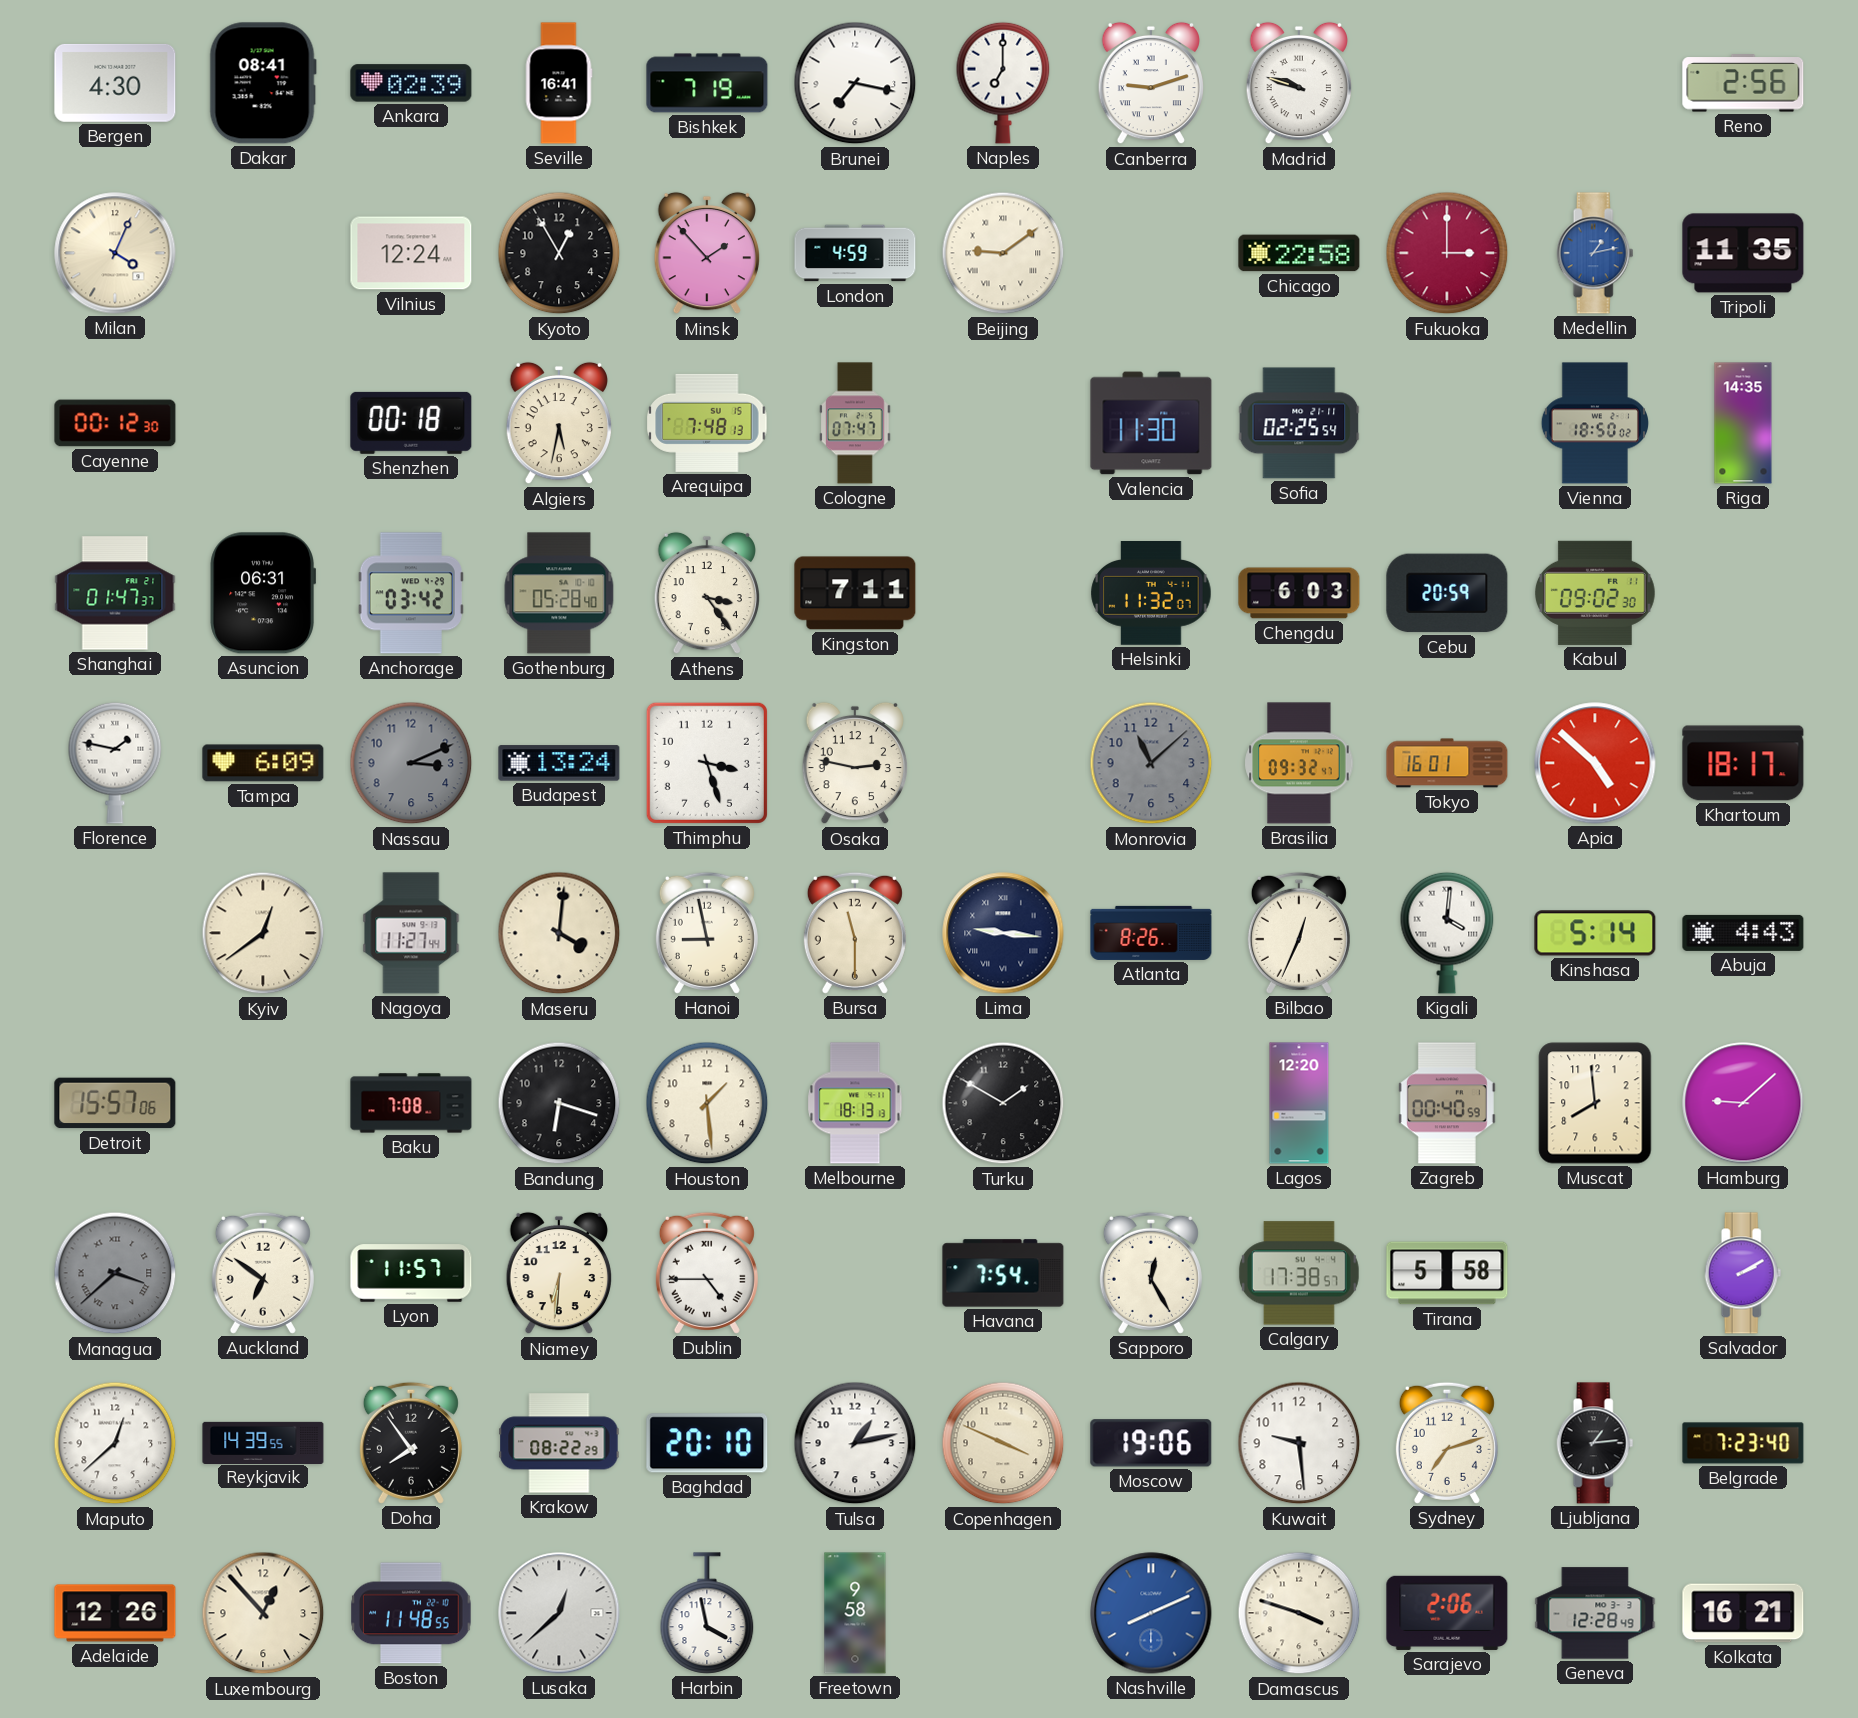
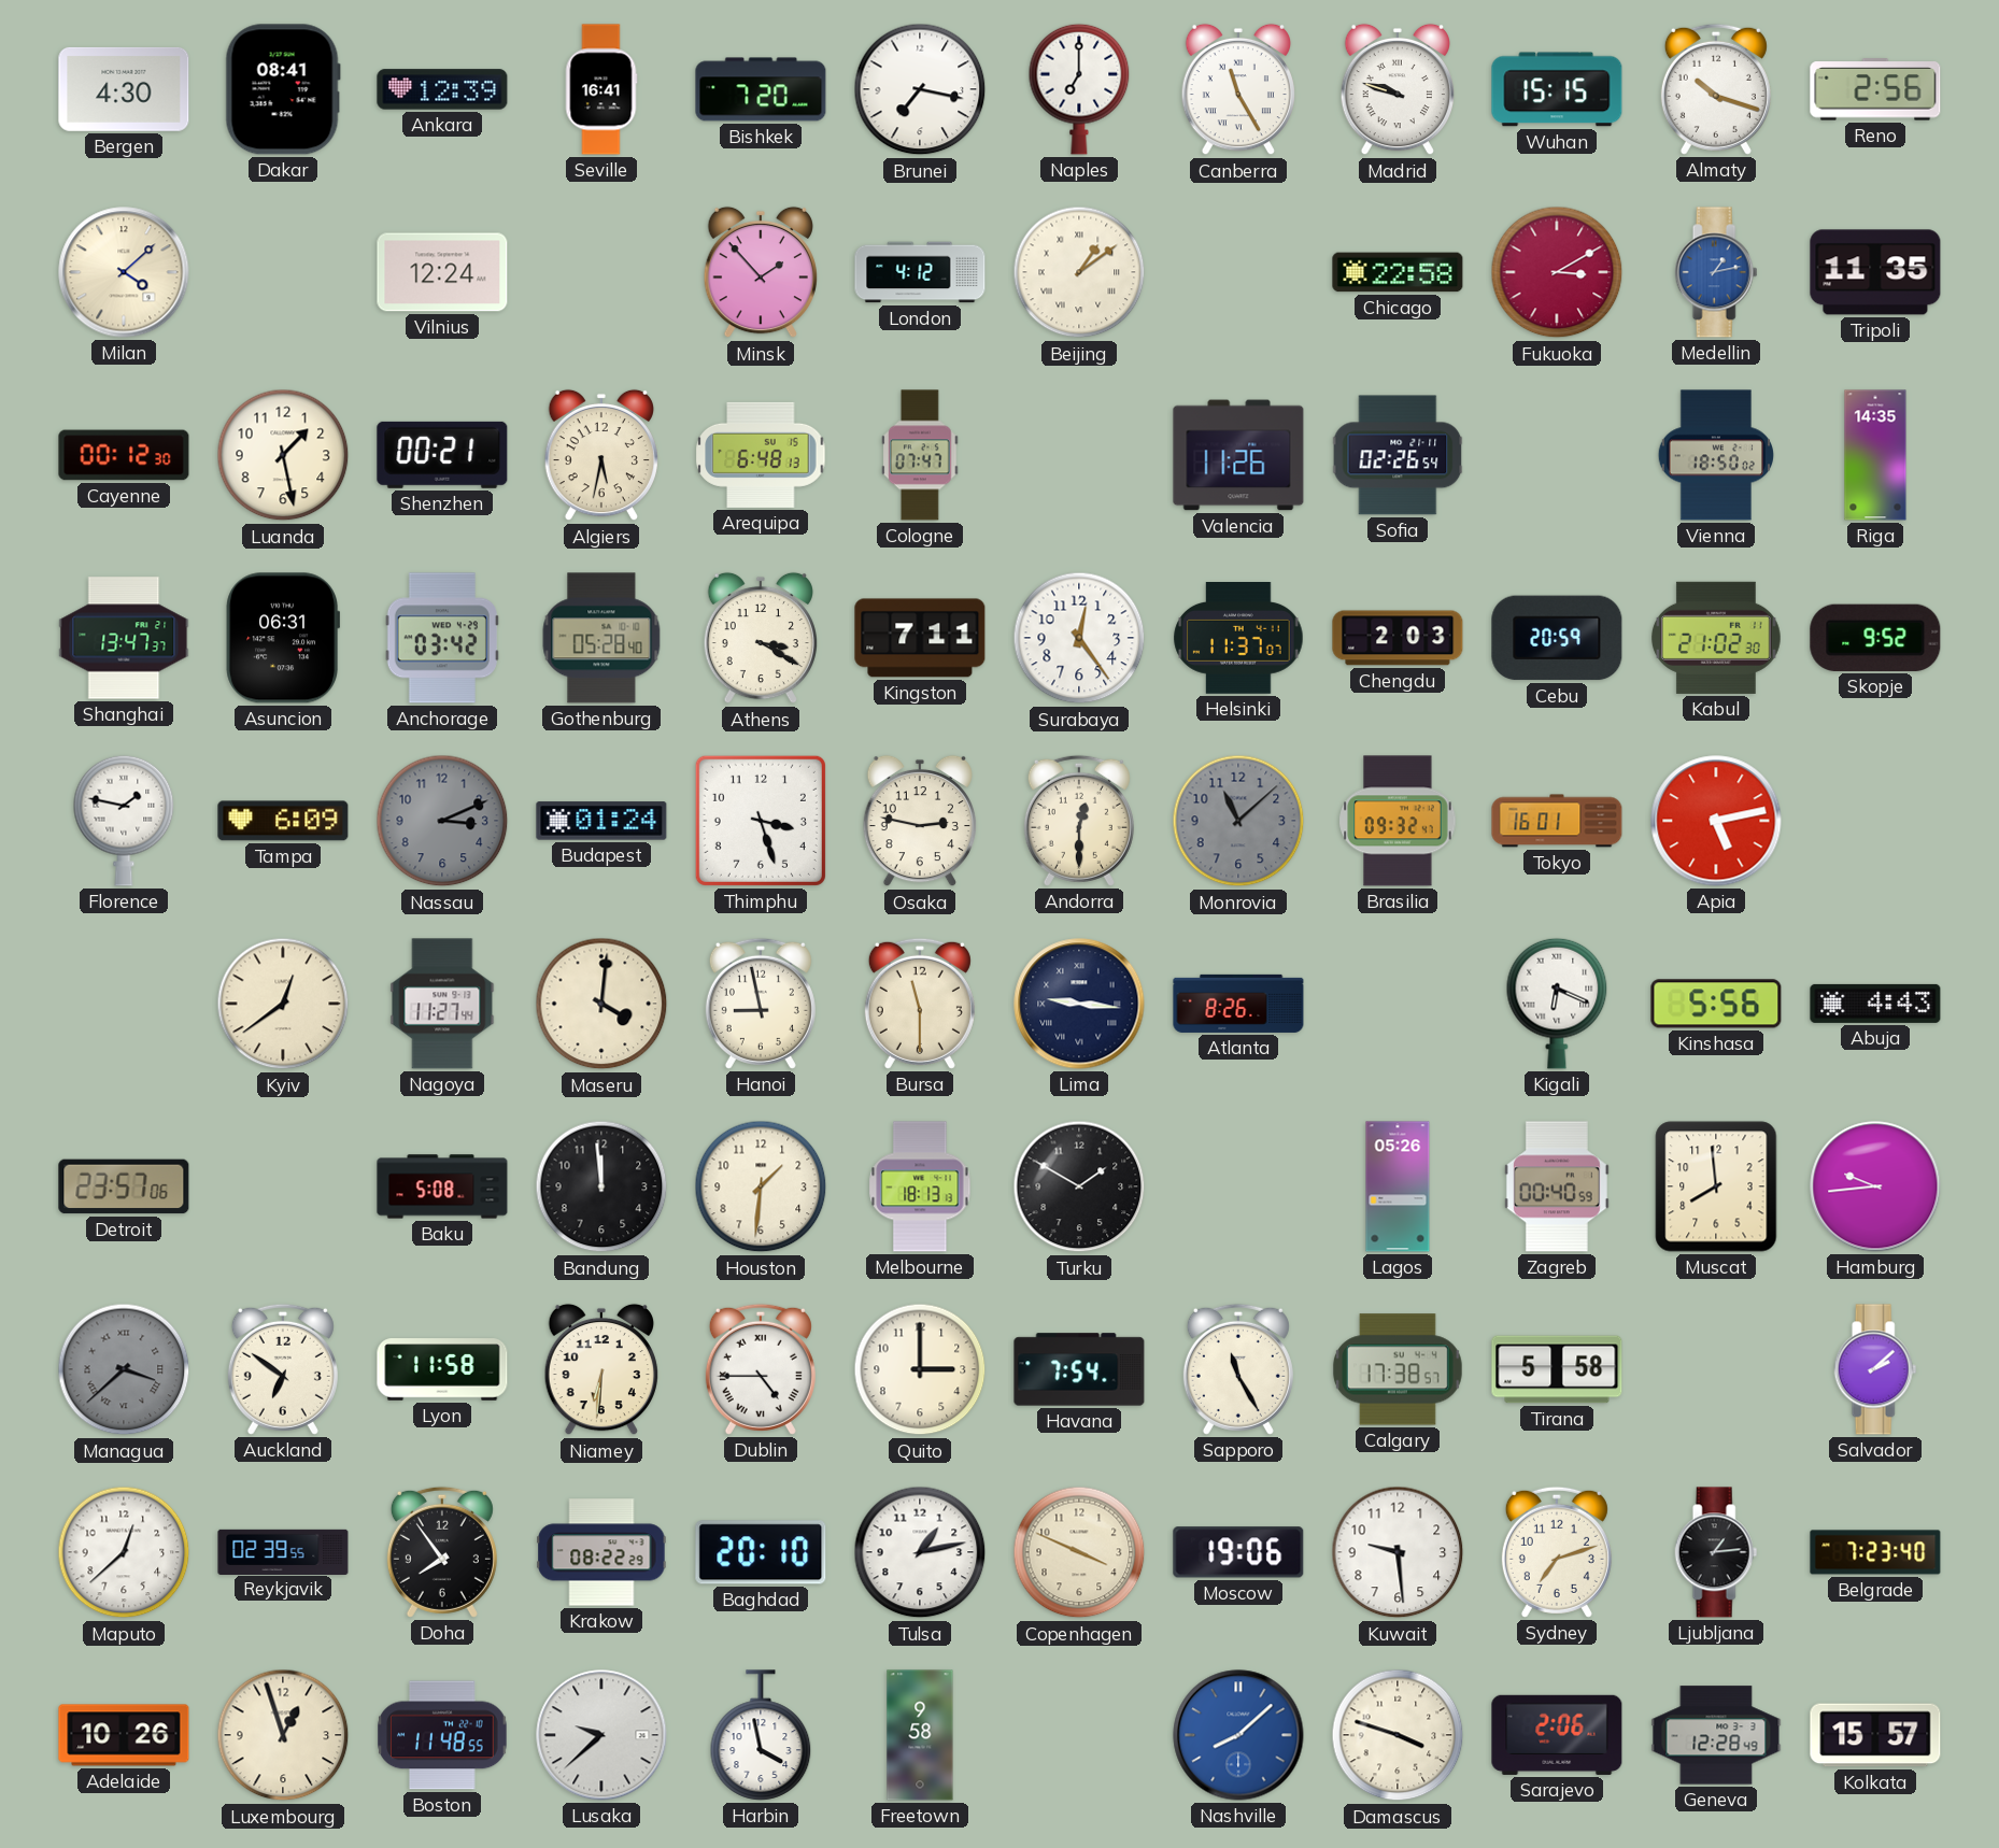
Ankara: 02:39 -> 12:39 (442, 89)
Bishkek: 7:19 -> 7:20 (761, 89)
Canberra: 9:12 -> 11:25 (1237, 89)
Wuhan: none -> 15:15 (1557, 89)
Almaty: none -> 10:18 (1716, 89)
Milan: 4:04 -> 4:08 (124, 272)
Kyoto: 12:55 -> none (559, 253)
London: 4:59 -> 4:12 (920, 272)
Beijing: 9:09 -> 1:09 (1079, 272)
Fukuoka: 3:00 -> 3:10 (1557, 272)
Luanda: none -> 1:28 (283, 455)
Shenzhen: 00:18 -> 00:21 (442, 455)
Arequipa: 7:48 -> 6:48 (761, 455)
Valencia: 11:30 -> 11:26 (1238, 455)
Sofia: 02:25 -> 02:26 (1398, 455)
Shanghai: 01:47 -> 13:47 (124, 638)
Athens: 3:24 -> 3:20 (760, 638)
Surabaya: none -> 12:24 (1079, 638)
Helsinki: 11:32 -> 11:37 (1238, 639)
Chengdu: 6:03 -> 2:03 (1398, 638)
Kabul: 09:02 -> 21:02 (1717, 638)
Skopje: none -> 9:52 (1875, 638)
Budapest: 13:24 -> 01:24 (601, 821)
Andorra: none -> 12:30 (1079, 821)
Apia: 4:52 -> 5:13 (1716, 821)
Khartoum: 18:17 -> none (1743, 763)
Bilbao: 12:34 -> none (1299, 933)
Kigali: 4:01 -> 6:19 (1557, 1004)
Kinshasa: 5:14 -> 5:56 (1716, 1004)
Detroit: 15:57 -> 23:57 (124, 1186)
Baku: 7:08 -> 5:08 (442, 1186)
Bandung: 6:18 -> 11:59 (601, 1186)
Houston: 1:29 -> 1:31 (761, 1186)
Lagos: 12:20 -> 05:26 (1398, 1186)
Hamburg: 9:08 -> 9:44 (1875, 1186)
Lyon: 11:57 -> 11:58 (442, 1369)
Quito: none -> 3:00 (920, 1369)
Sapporo: 12:25 -> 11:25 (1238, 1369)
Salvador: 2:10 -> 2:08 (1875, 1369)
Reykjavik: 14:39 -> 02:39 (283, 1551)
Adelaide: 12:26 -> 10:26 (124, 1735)
Luxembourg: 12:53 -> 12:57 (283, 1735)
Lusaka: 12:38 -> 9:38 (601, 1735)
Nashville: 8:11 -> 8:08 (1238, 1735)
Kolkata: 16:21 -> 15:57 (1875, 1735)
